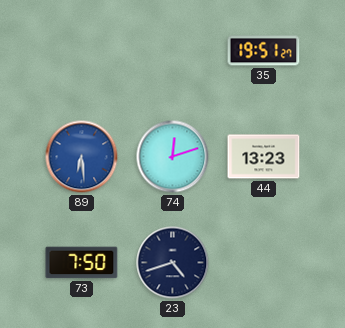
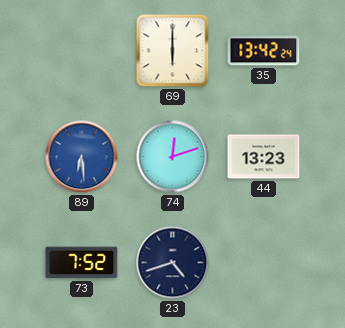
69: none -> 6:00 (173, 51)
35: 19:51 -> 13:42 (264, 51)
73: 7:50 -> 7:52 (82, 263)
